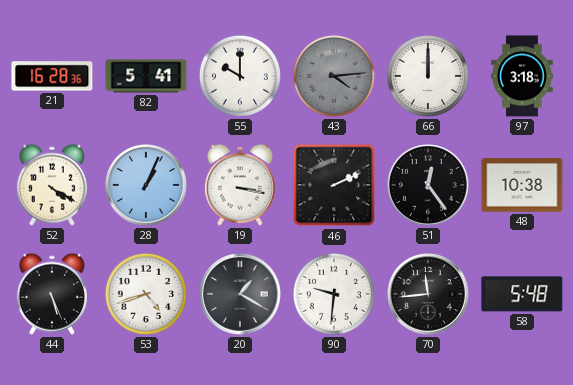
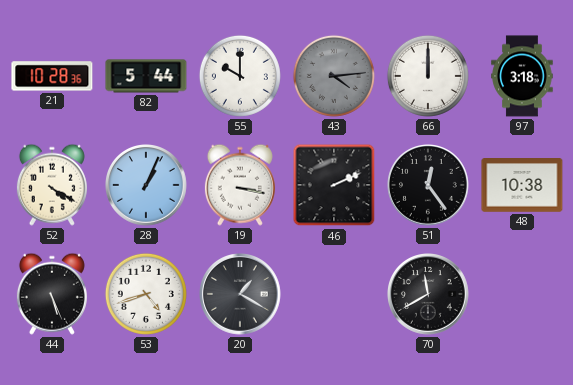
21: 16:28 -> 10:28 (52, 76)
82: 5:41 -> 5:44 (146, 76)
90: 9:31 -> none (334, 294)
70: 11:44 -> 11:40 (429, 295)
58: 5:48 -> none (522, 294)
